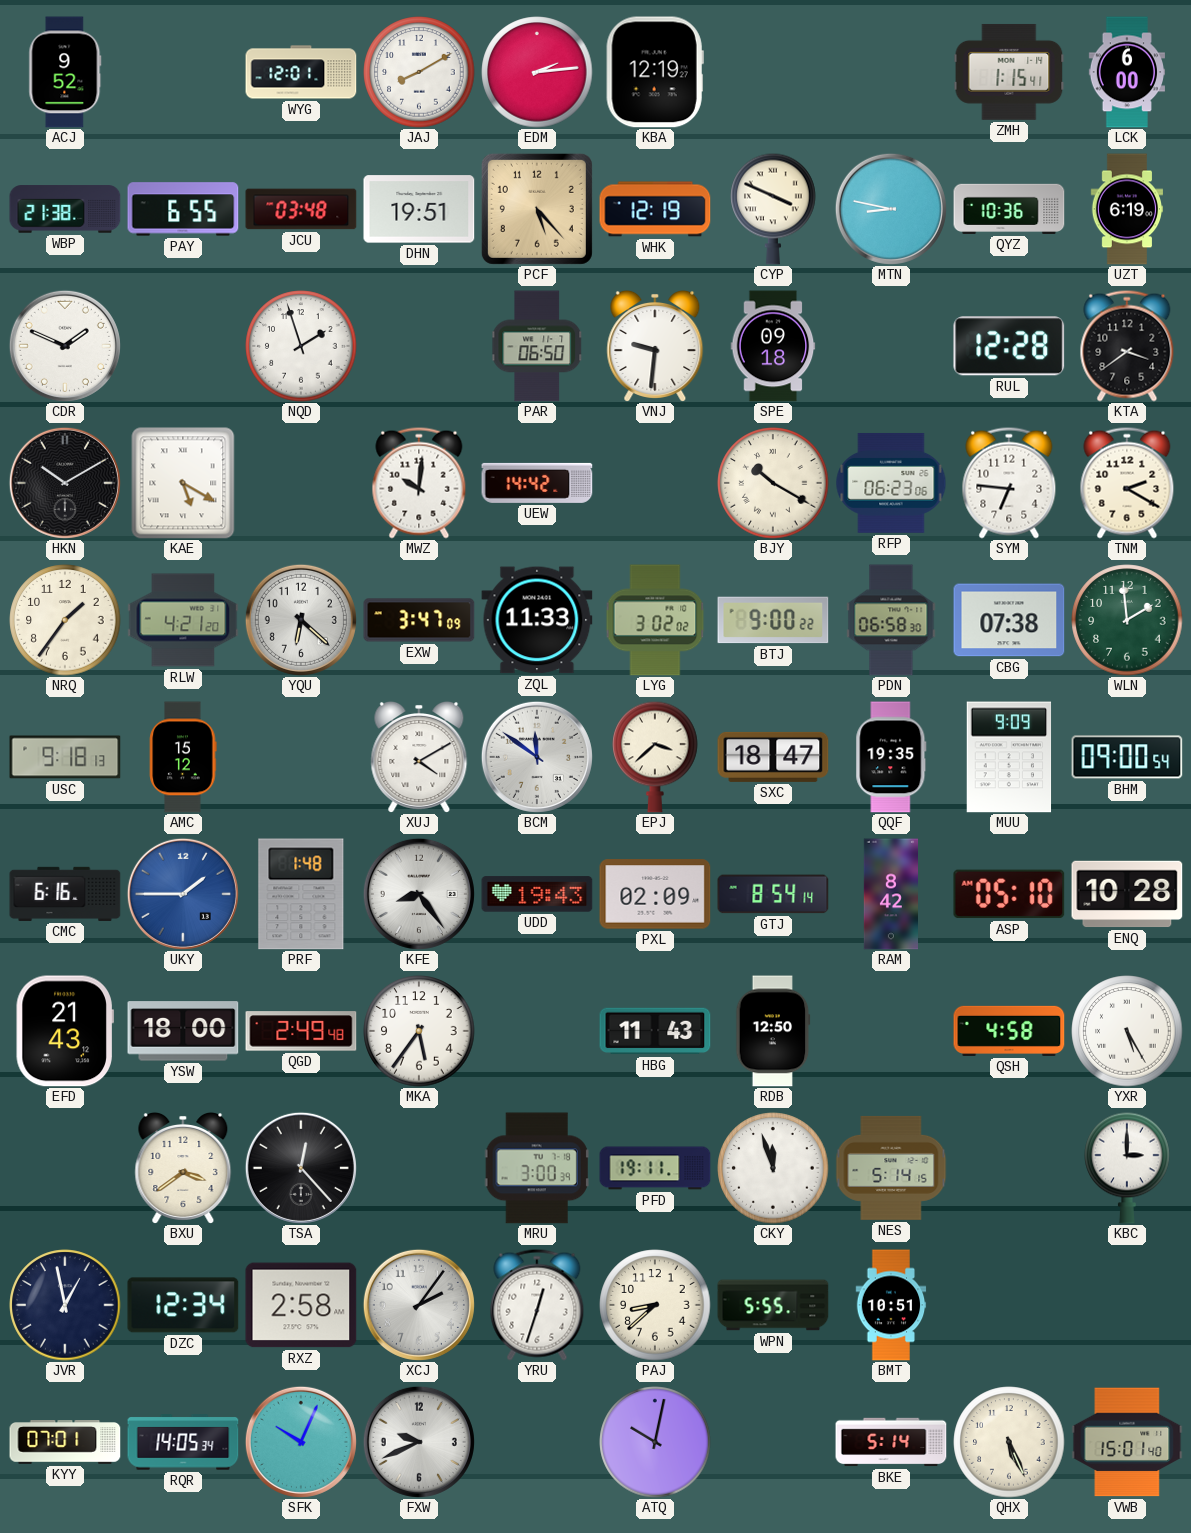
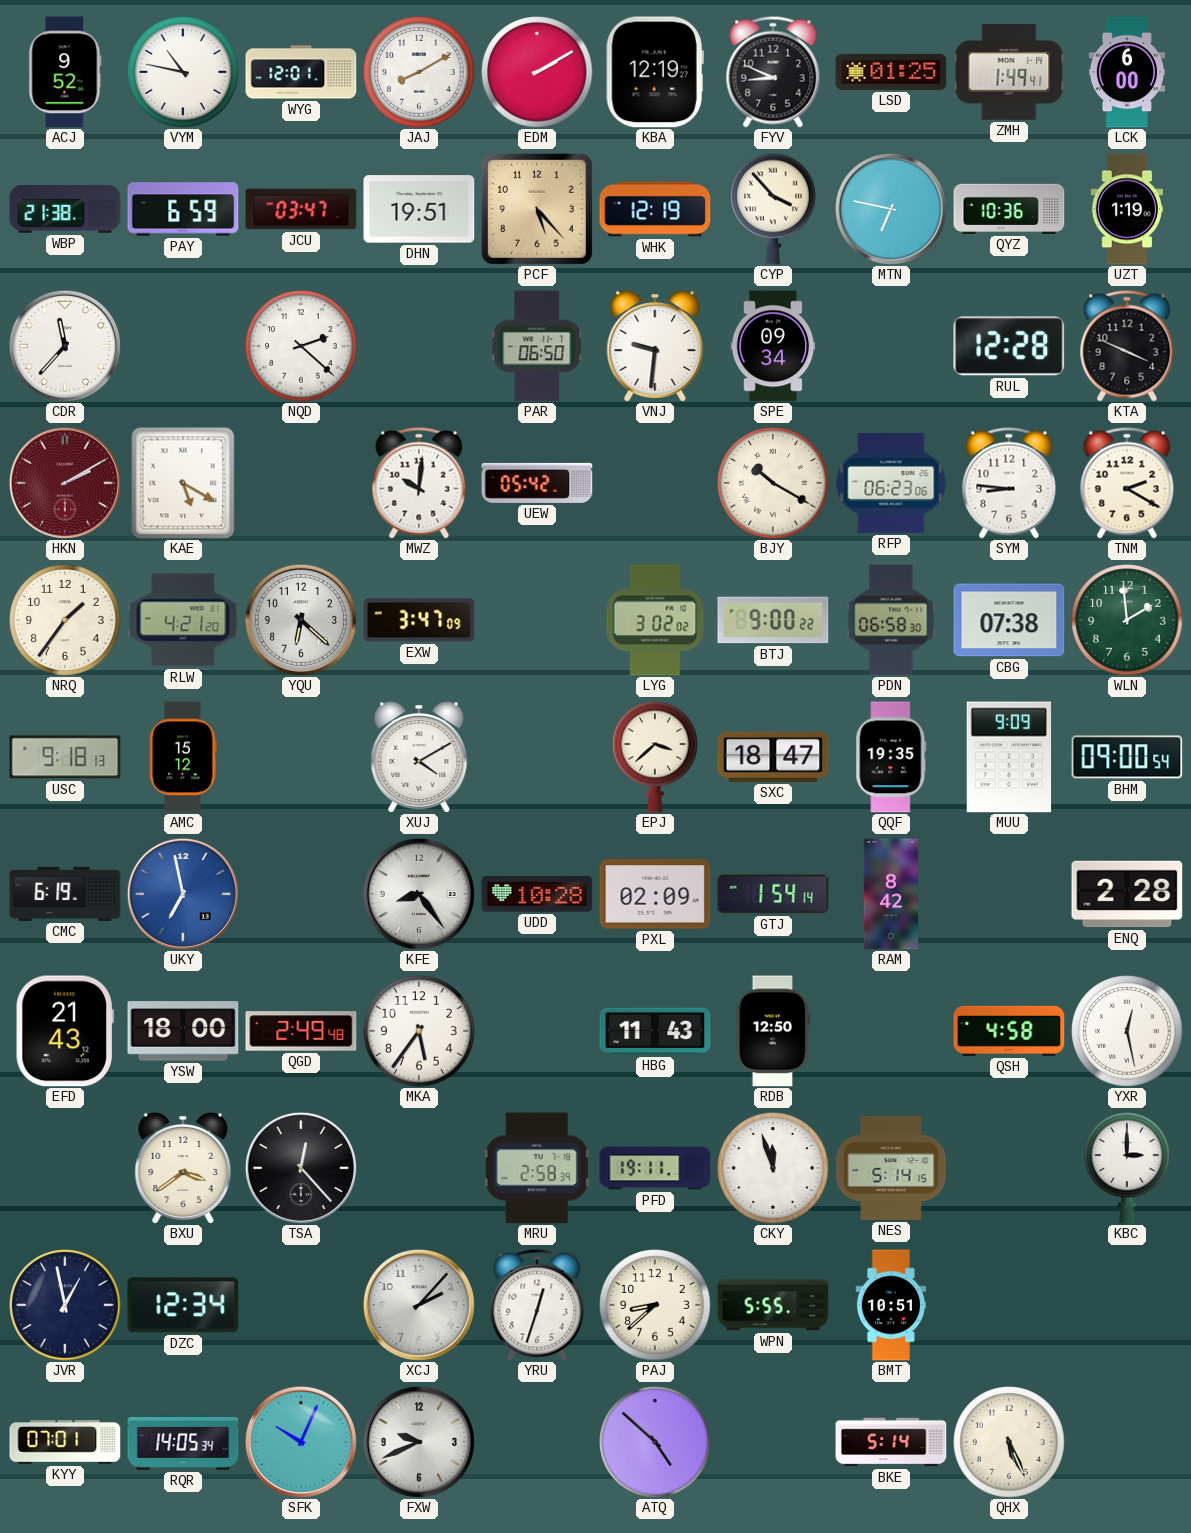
VYM: none -> 10:47 (183, 72)
EDM: 2:14 -> 2:10 (537, 72)
FYV: none -> 8:49 (773, 72)
LSD: none -> 01:25 (891, 72)
ZMH: 1:15 -> 1:49 (1009, 72)
PAY: 6:55 -> 6:59 (183, 209)
JCU: 03:48 -> 03:47 (301, 209)
CYP: 3:49 -> 3:53 (773, 209)
MTN: 8:47 -> 6:47 (891, 209)
UZT: 6:19 -> 1:19 (1126, 209)
CDR: 1:49 -> 11:37 (65, 346)
NQD: 1:57 -> 2:22 (301, 346)
SPE: 09:18 -> 09:34 (773, 346)
KTA: 3:39 -> 3:49 (1127, 346)
HKN: 10:10 -> 2:10 (65, 483)
HKN dial: black -> burgundy (65, 483)
UEW: 14:42 -> 05:42 (537, 483)
SYM: 6:46 -> 8:46 (1009, 483)
ZQL: 11:33 -> none (537, 620)
BCM: 11:51 -> none (537, 757)
CMC: 6:16 -> 6:19 (65, 894)
UKY: 1:45 -> 6:58 (183, 894)
PRF: 1:48 -> none (301, 894)
UDD: 19:43 -> 10:28 (537, 894)
GTJ: 8:54 -> 1:54 (773, 894)
ASP: 05:10 -> none (1009, 894)
ENQ: 10:28 -> 2:28 (1127, 894)
YXR: 5:25 -> 12:28 (1127, 1031)
MRU: 3:00 -> 2:58 (537, 1168)
RXZ: 2:58 -> none (301, 1305)
XCJ: 2:06 -> 2:07 (419, 1305)
ATQ: 10:02 -> 4:52 (655, 1442)
VWB: 15:01 -> none (1127, 1442)
